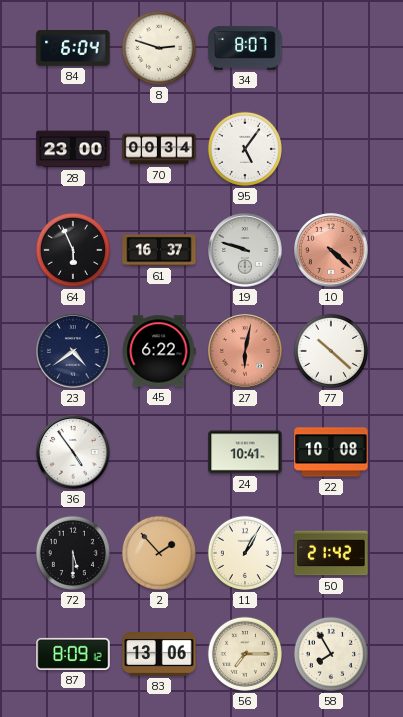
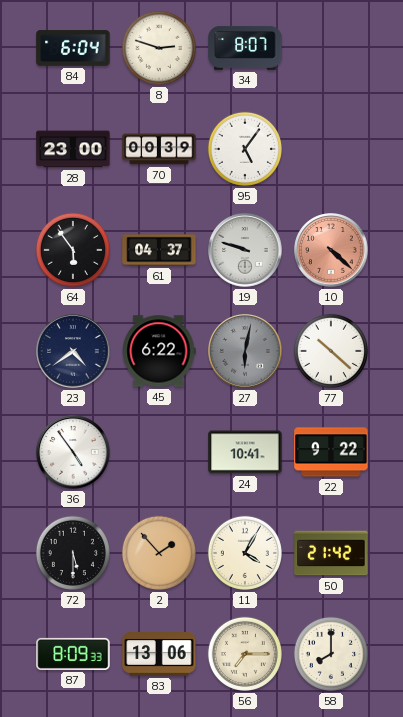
70: 00:34 -> 00:39 (159, 149)
64: 5:56 -> 5:54 (73, 250)
61: 16:37 -> 04:37 (159, 250)
27 dial: salmon -> grey (245, 351)
22: 10:08 -> 9:22 (331, 452)
11: 1:05 -> 4:05 (245, 553)
87: 8:09:12 -> 8:09:33 (73, 654)
58: 7:55 -> 8:00 (331, 654)
